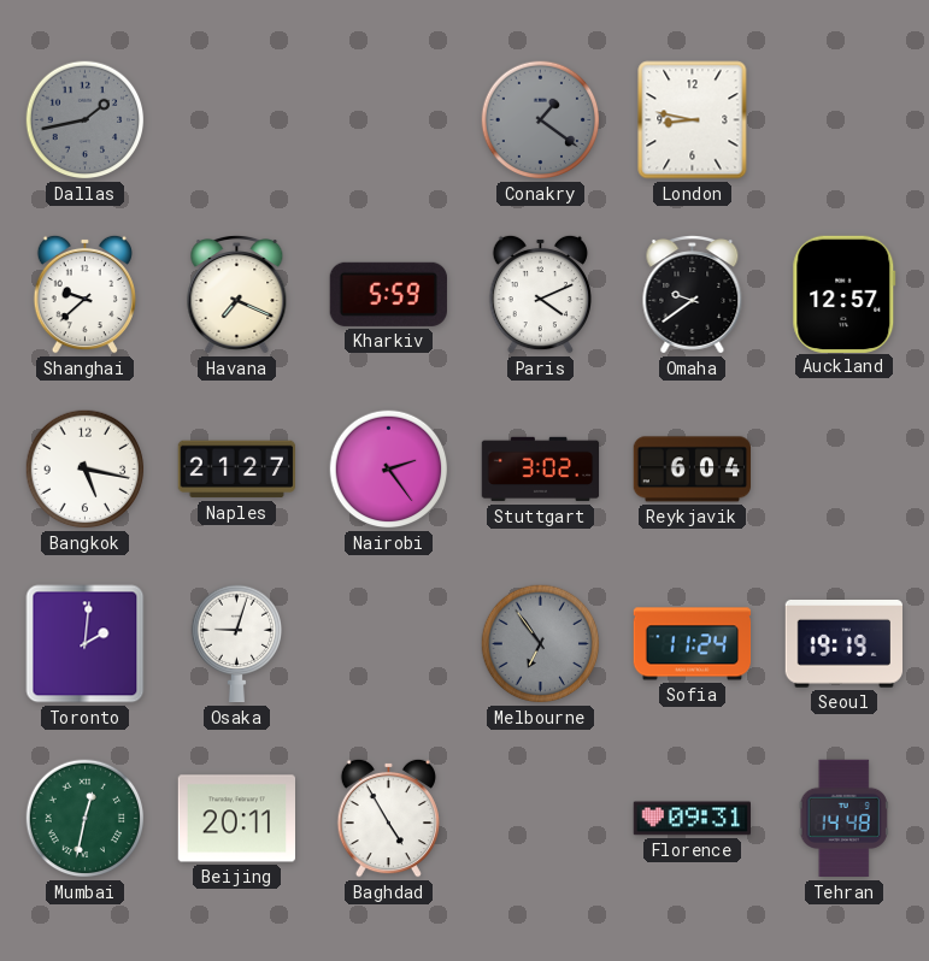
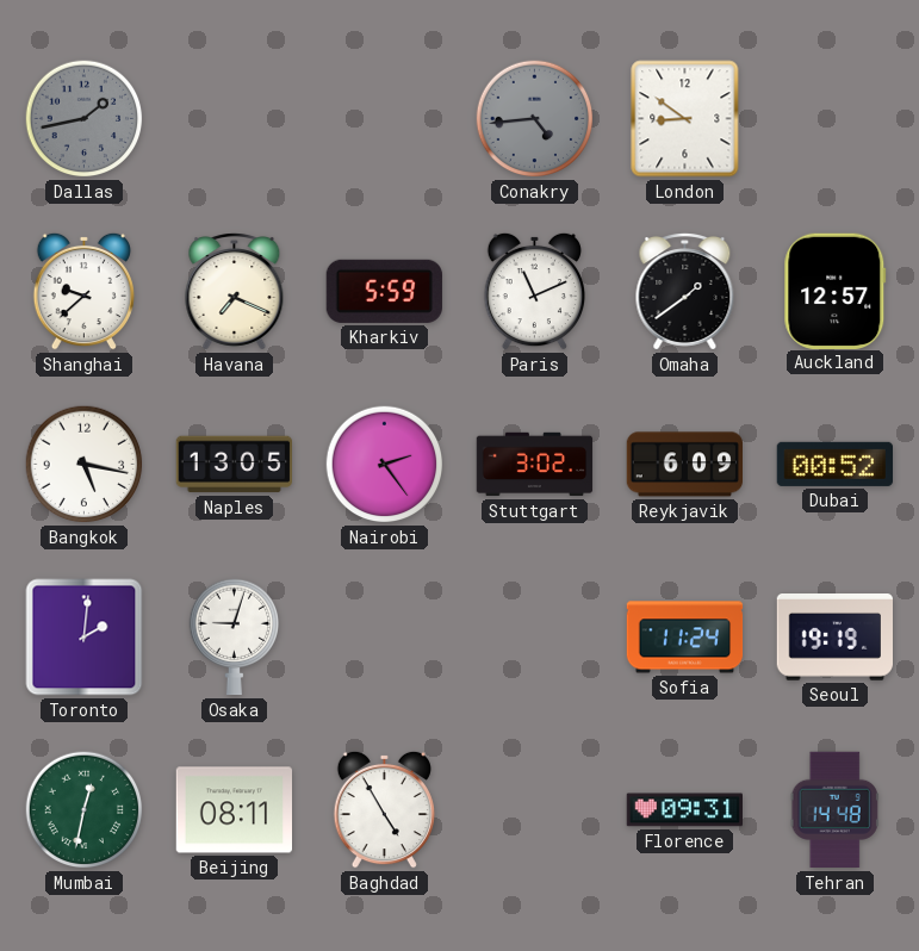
Conakry: 1:21 -> 4:44 (535, 119)
London: 8:47 -> 8:51 (685, 119)
Paris: 4:11 -> 11:11 (534, 291)
Omaha: 9:39 -> 1:39 (685, 292)
Naples: 21:27 -> 13:05 (234, 465)
Reykjavik: 6:04 -> 6:09 (685, 465)
Dubai: none -> 00:52 (834, 464)
Melbourne: 6:54 -> none (541, 644)
Beijing: 20:11 -> 08:11 (234, 810)
